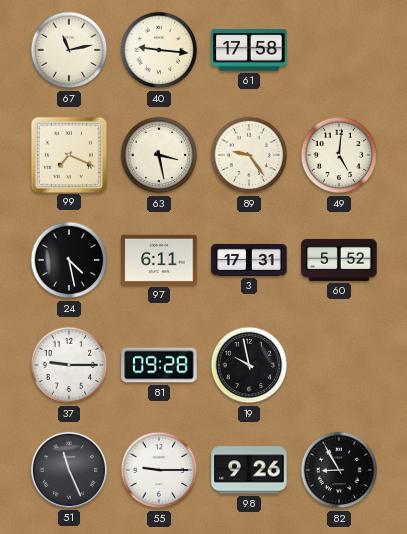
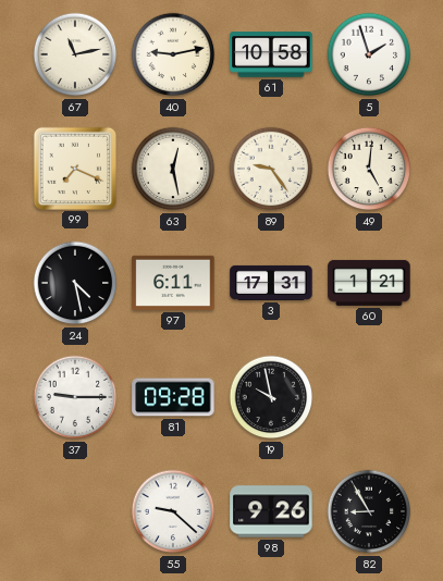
40: 9:16 -> 9:13 (173, 54)
61: 17:58 -> 10:58 (271, 54)
5: none -> 1:57 (369, 54)
63: 3:28 -> 12:28 (173, 169)
60: 5:52 -> 1:21 (369, 283)
51: 11:26 -> none (69, 470)
55: 9:15 -> 9:22 (173, 511)
